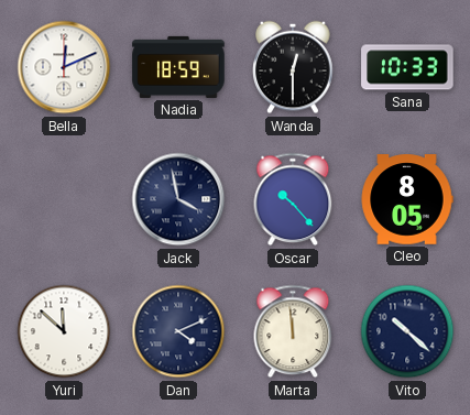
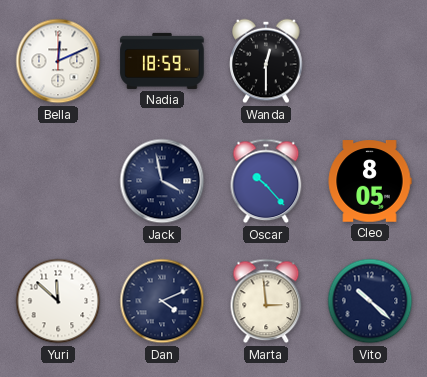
Sana: 10:33 -> none (407, 67)
Marta: 11:59 -> 2:59 (266, 301)
